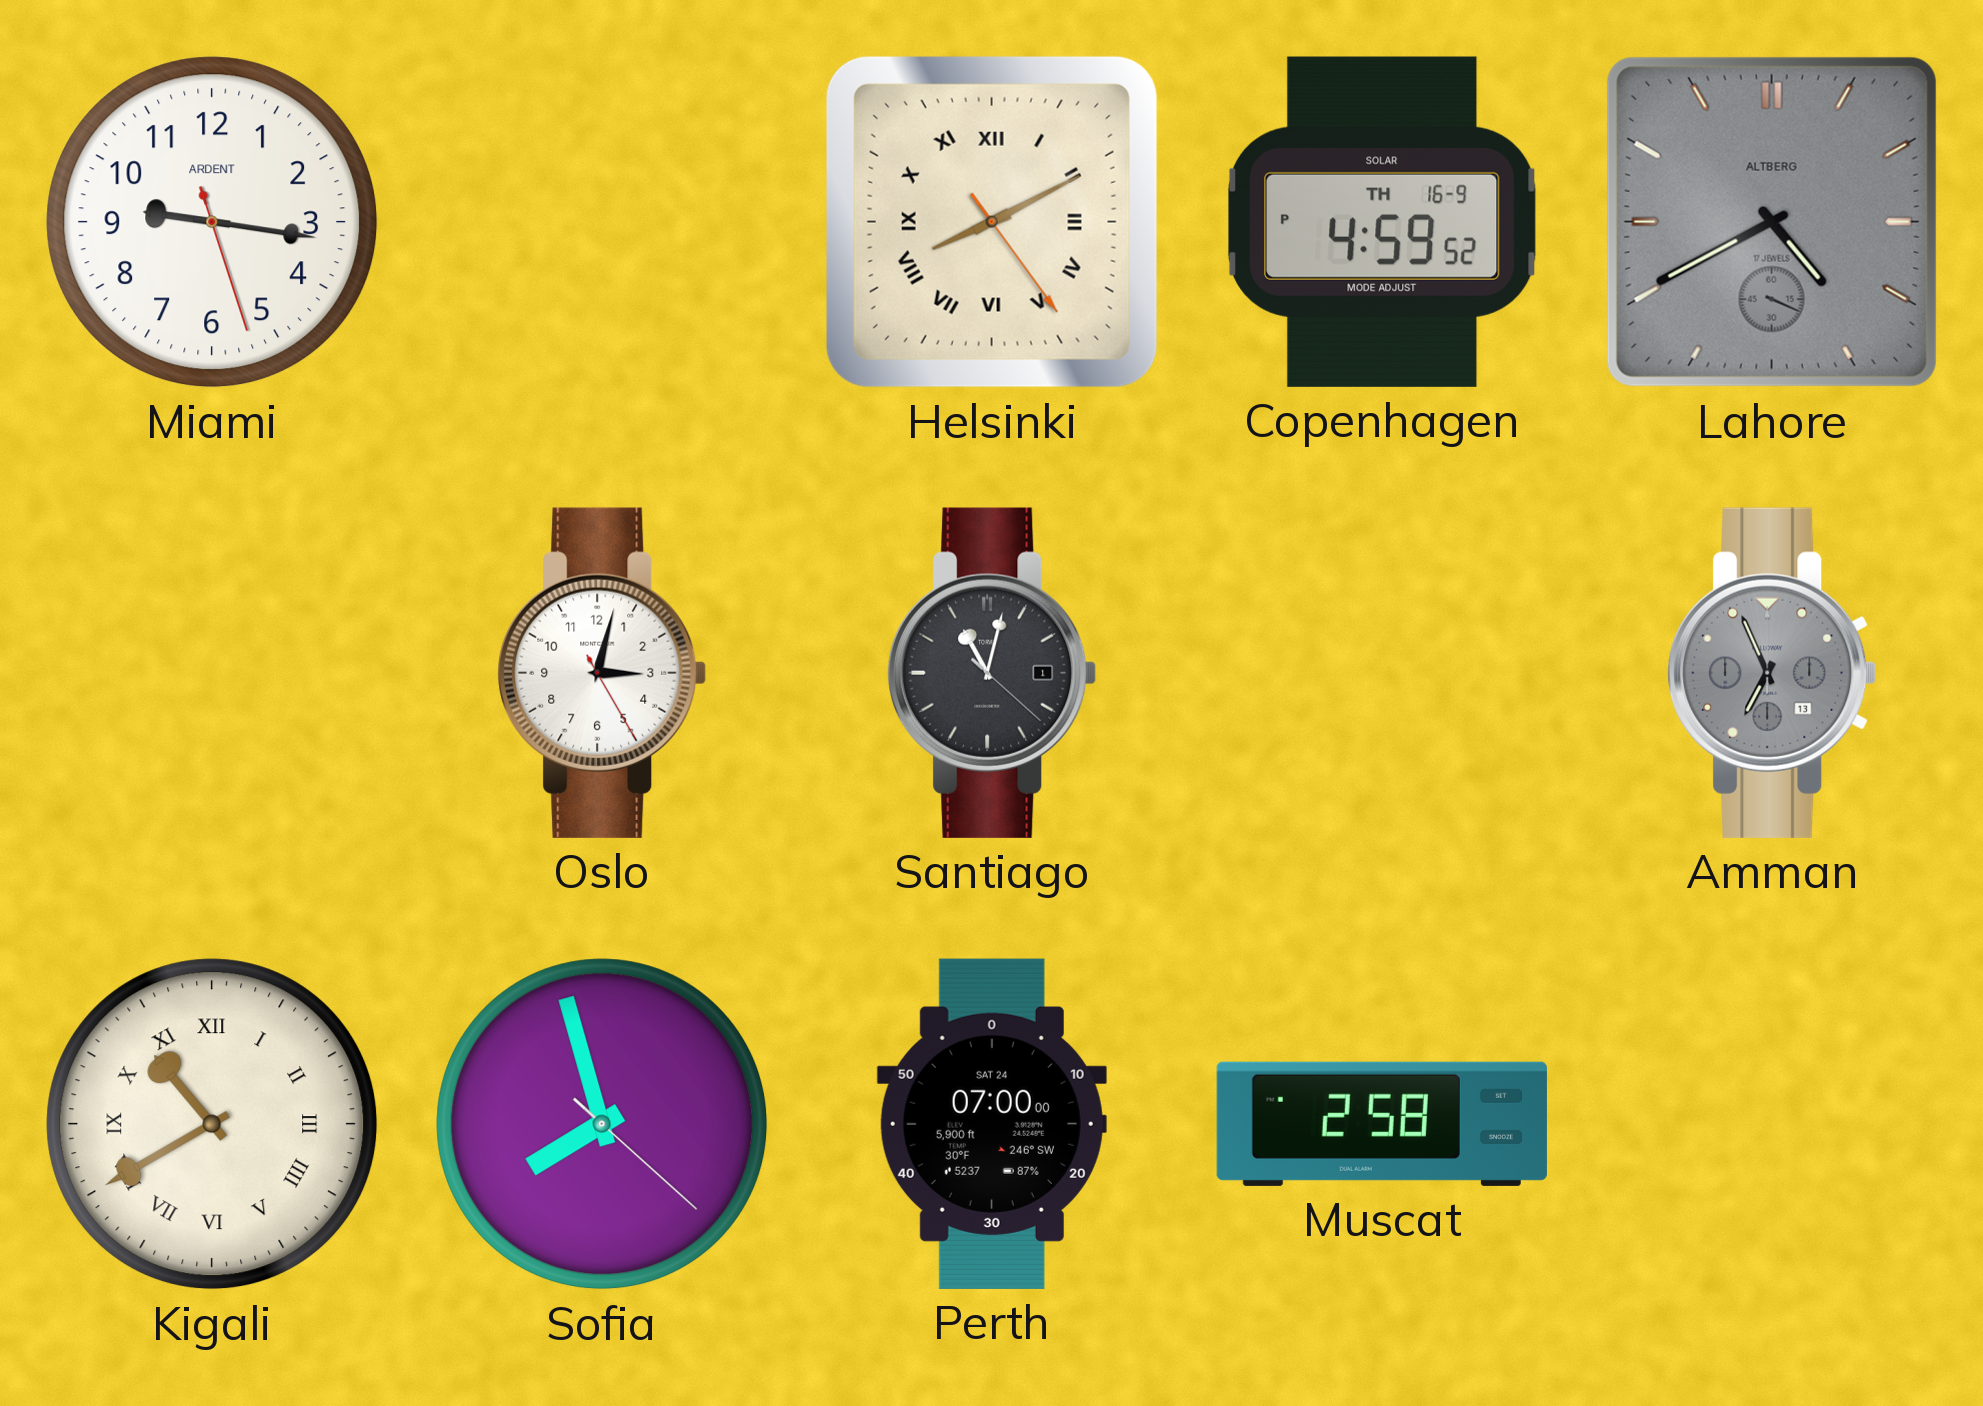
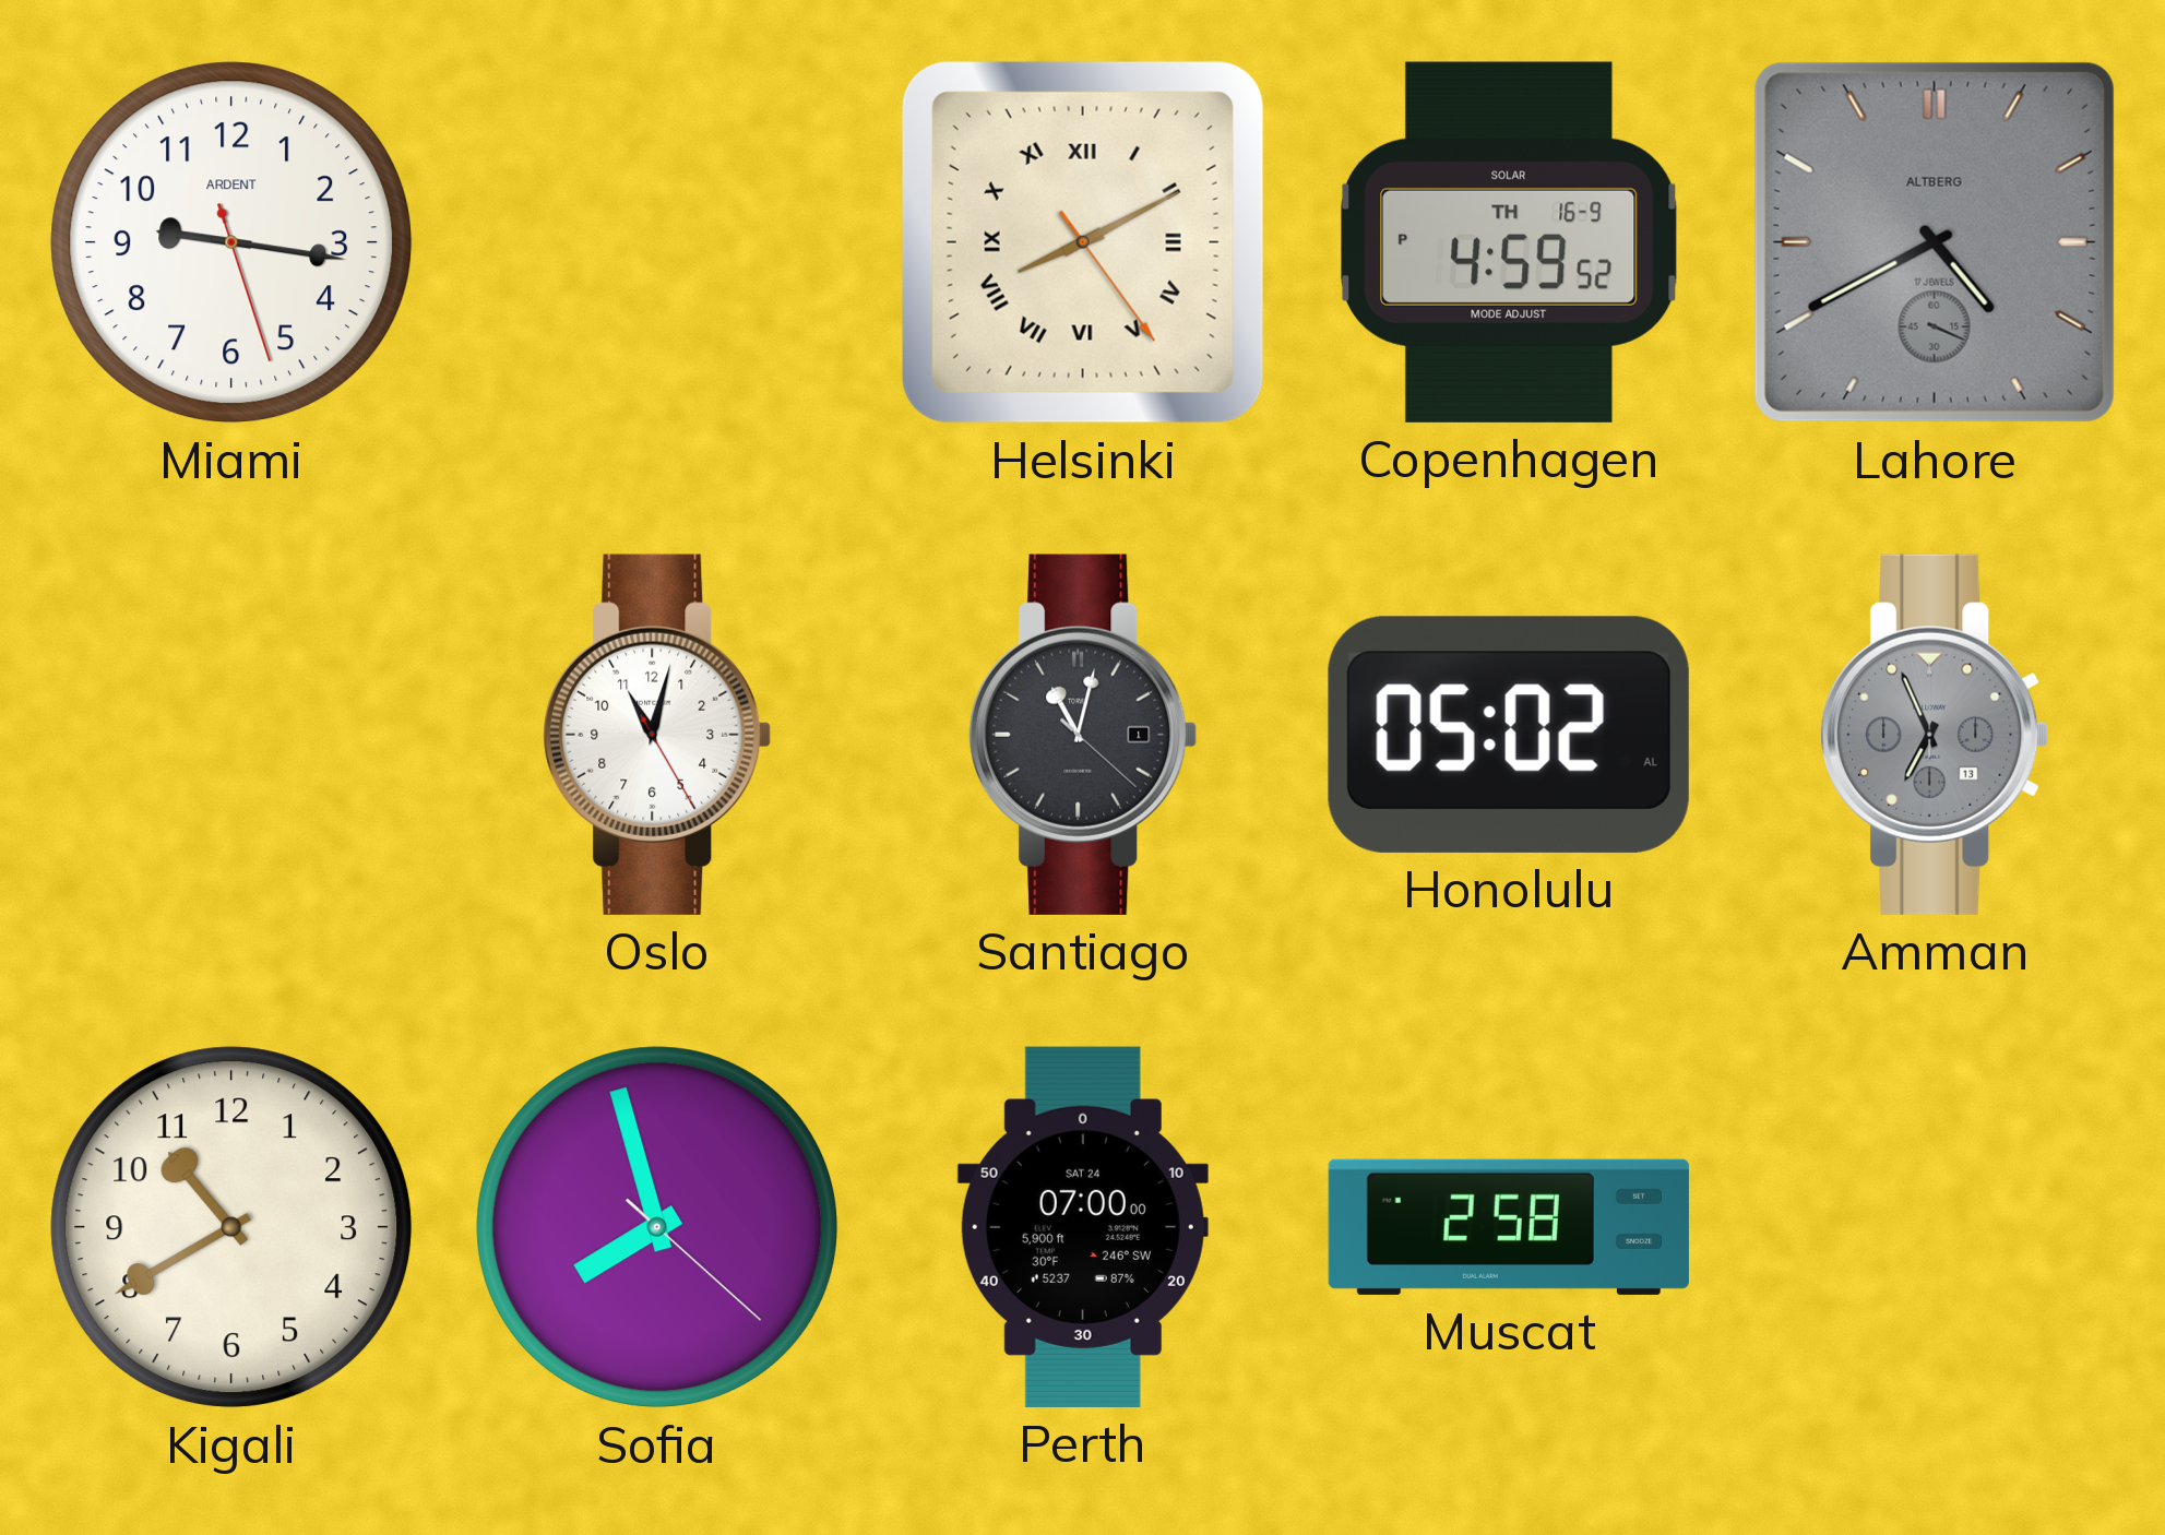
Oslo: 3:02 -> 11:02 (657, 735)
Honolulu: none -> 05:02 (1509, 735)
Kigali numerals: Roman -> Arabic (231, 1227)
